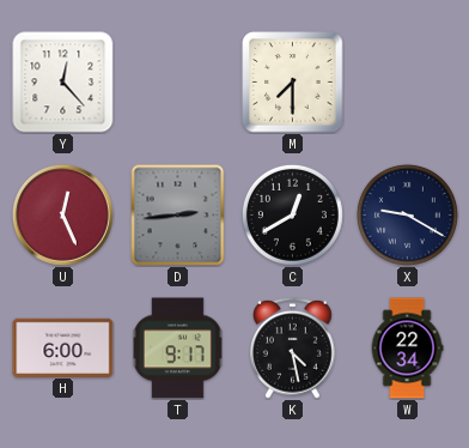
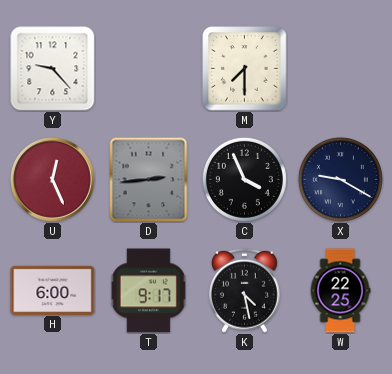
Y: 12:23 -> 9:23 (53, 69)
C: 12:40 -> 3:56 (244, 179)
W: 22:34 -> 22:25 (340, 291)
